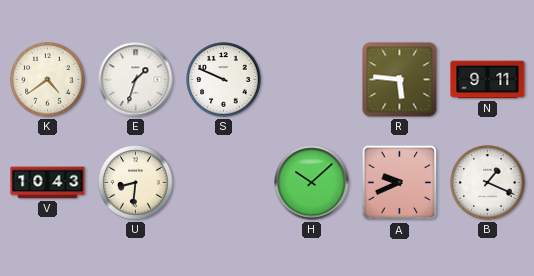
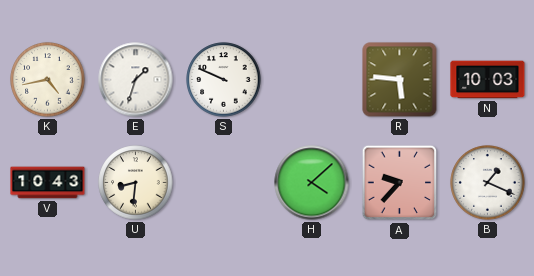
K: 4:39 -> 4:43 (48, 80)
N: 9:11 -> 10:03 (488, 80)
H: 10:08 -> 4:08 (312, 183)
A: 9:41 -> 9:37 (400, 183)
